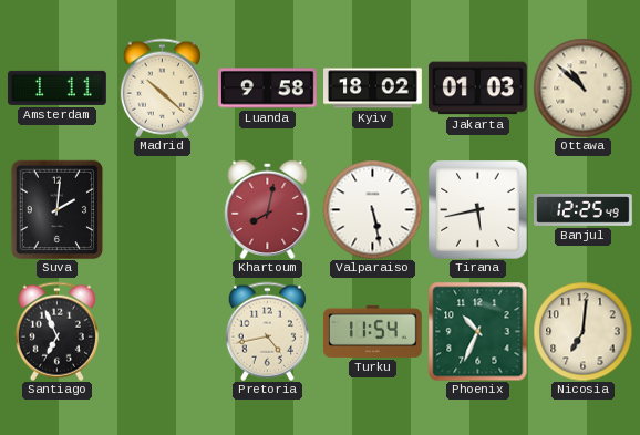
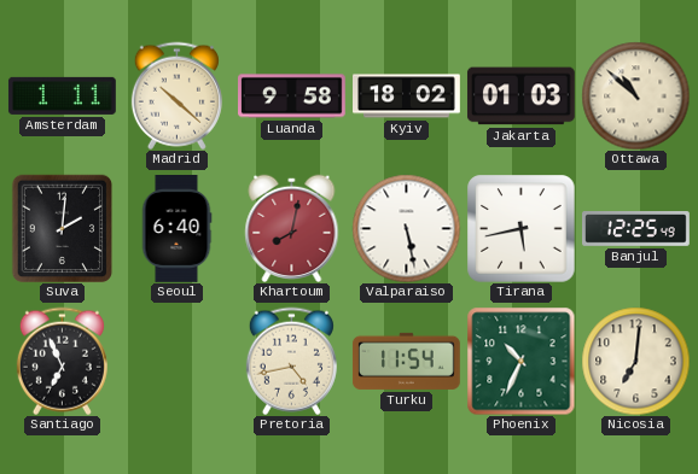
Seoul: none -> 6:40 (176, 229)
